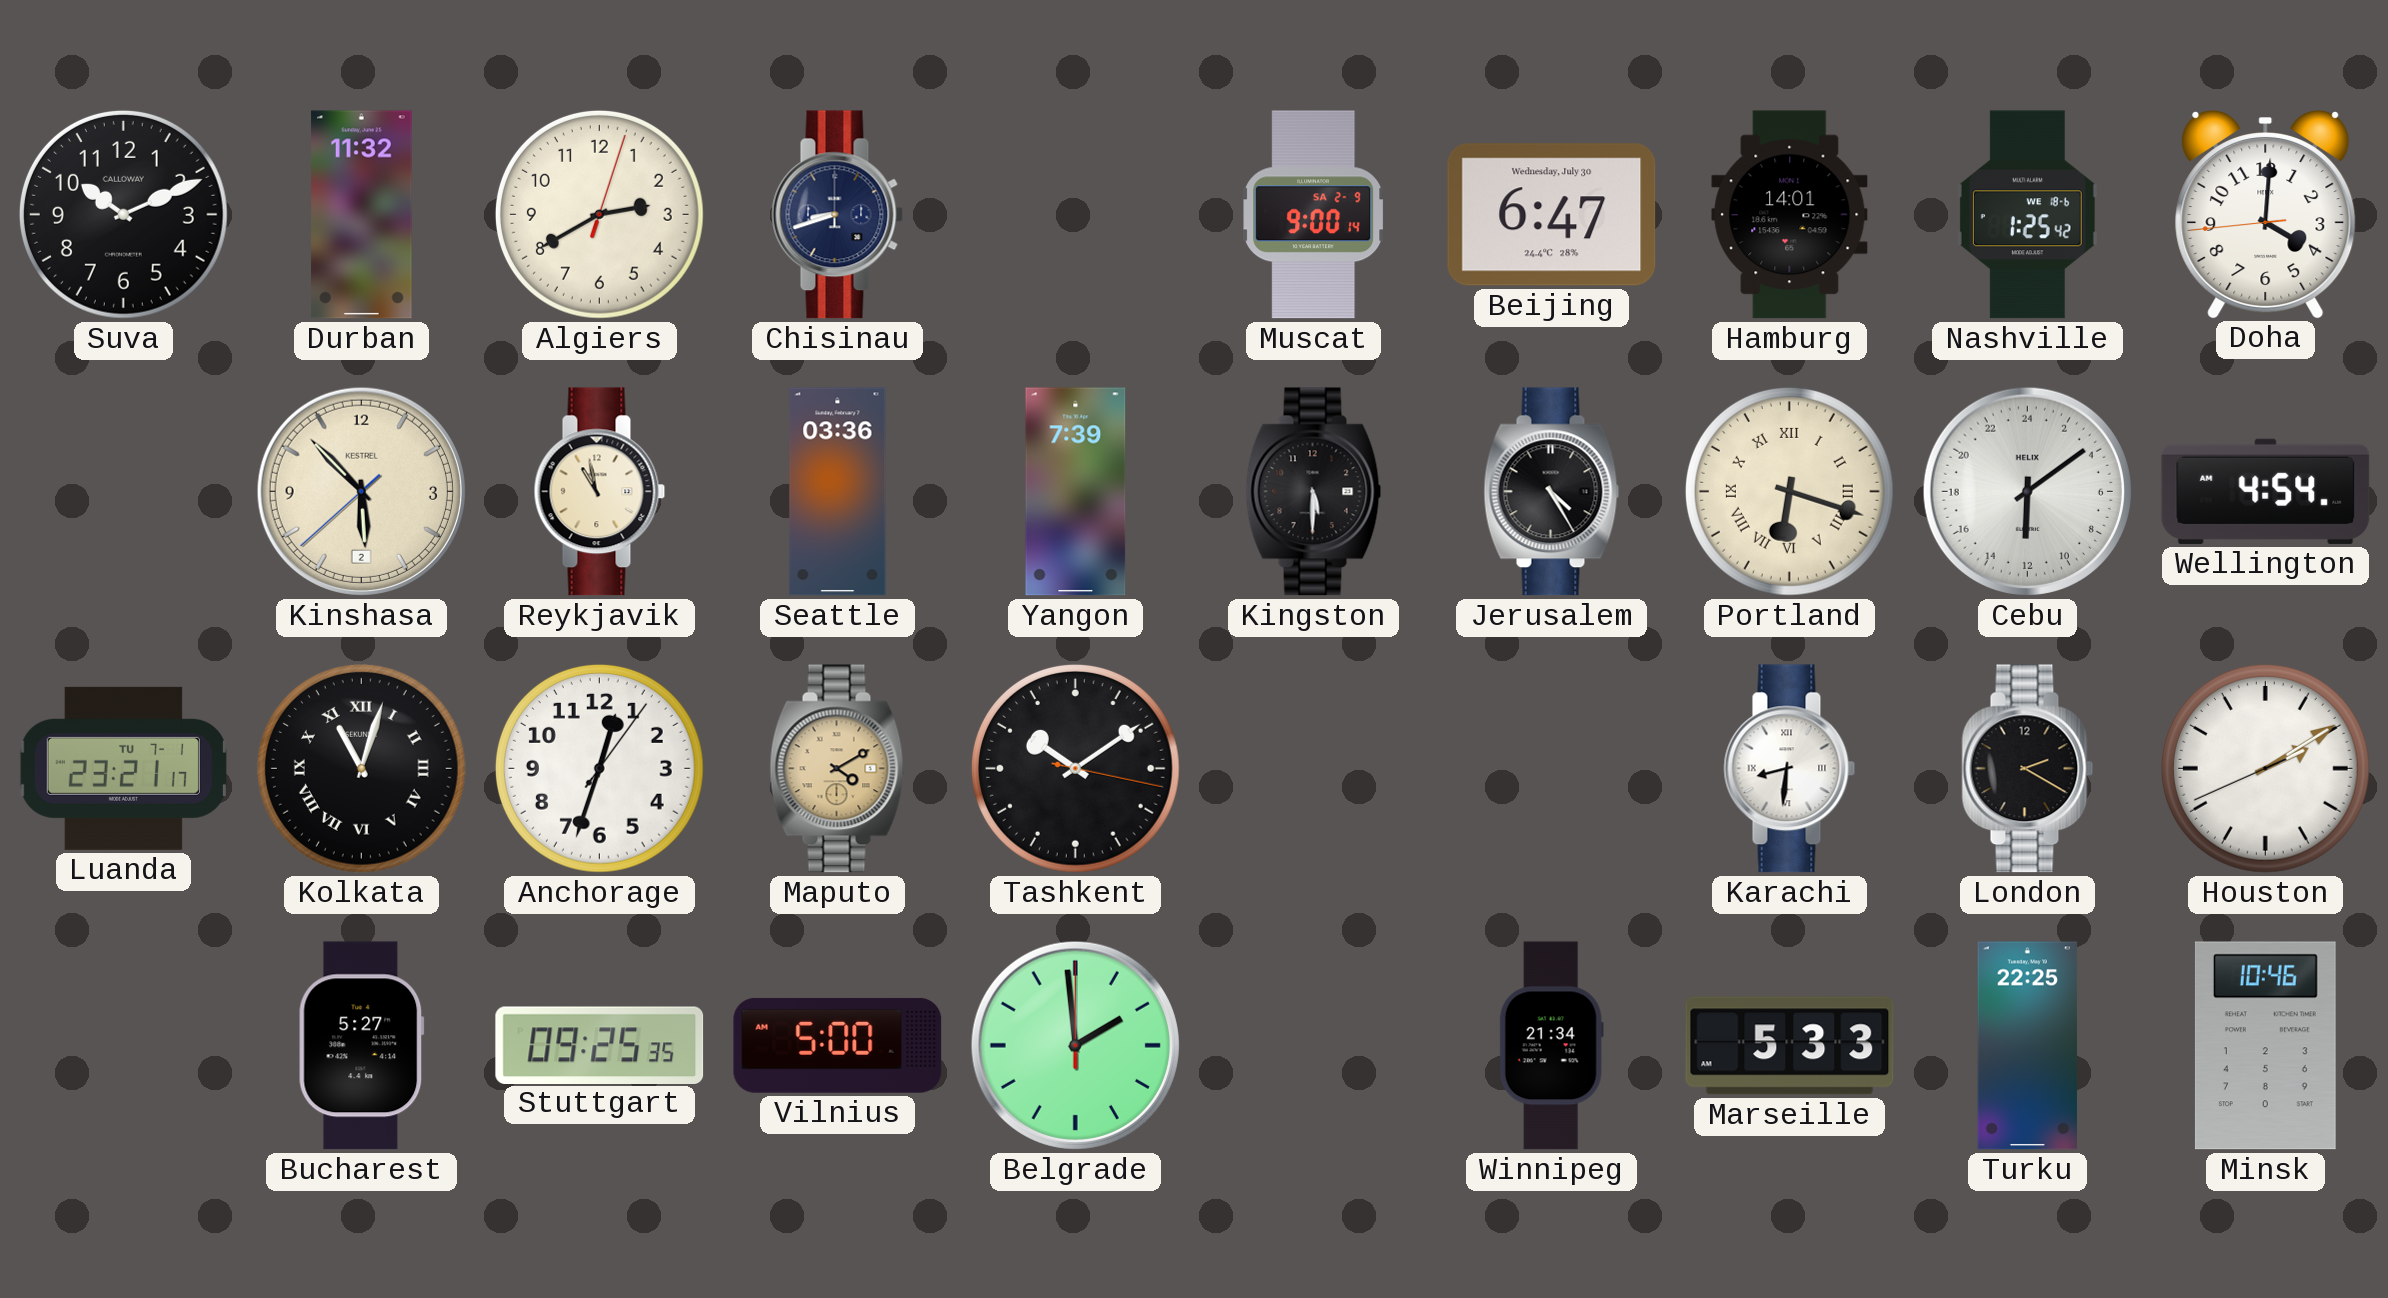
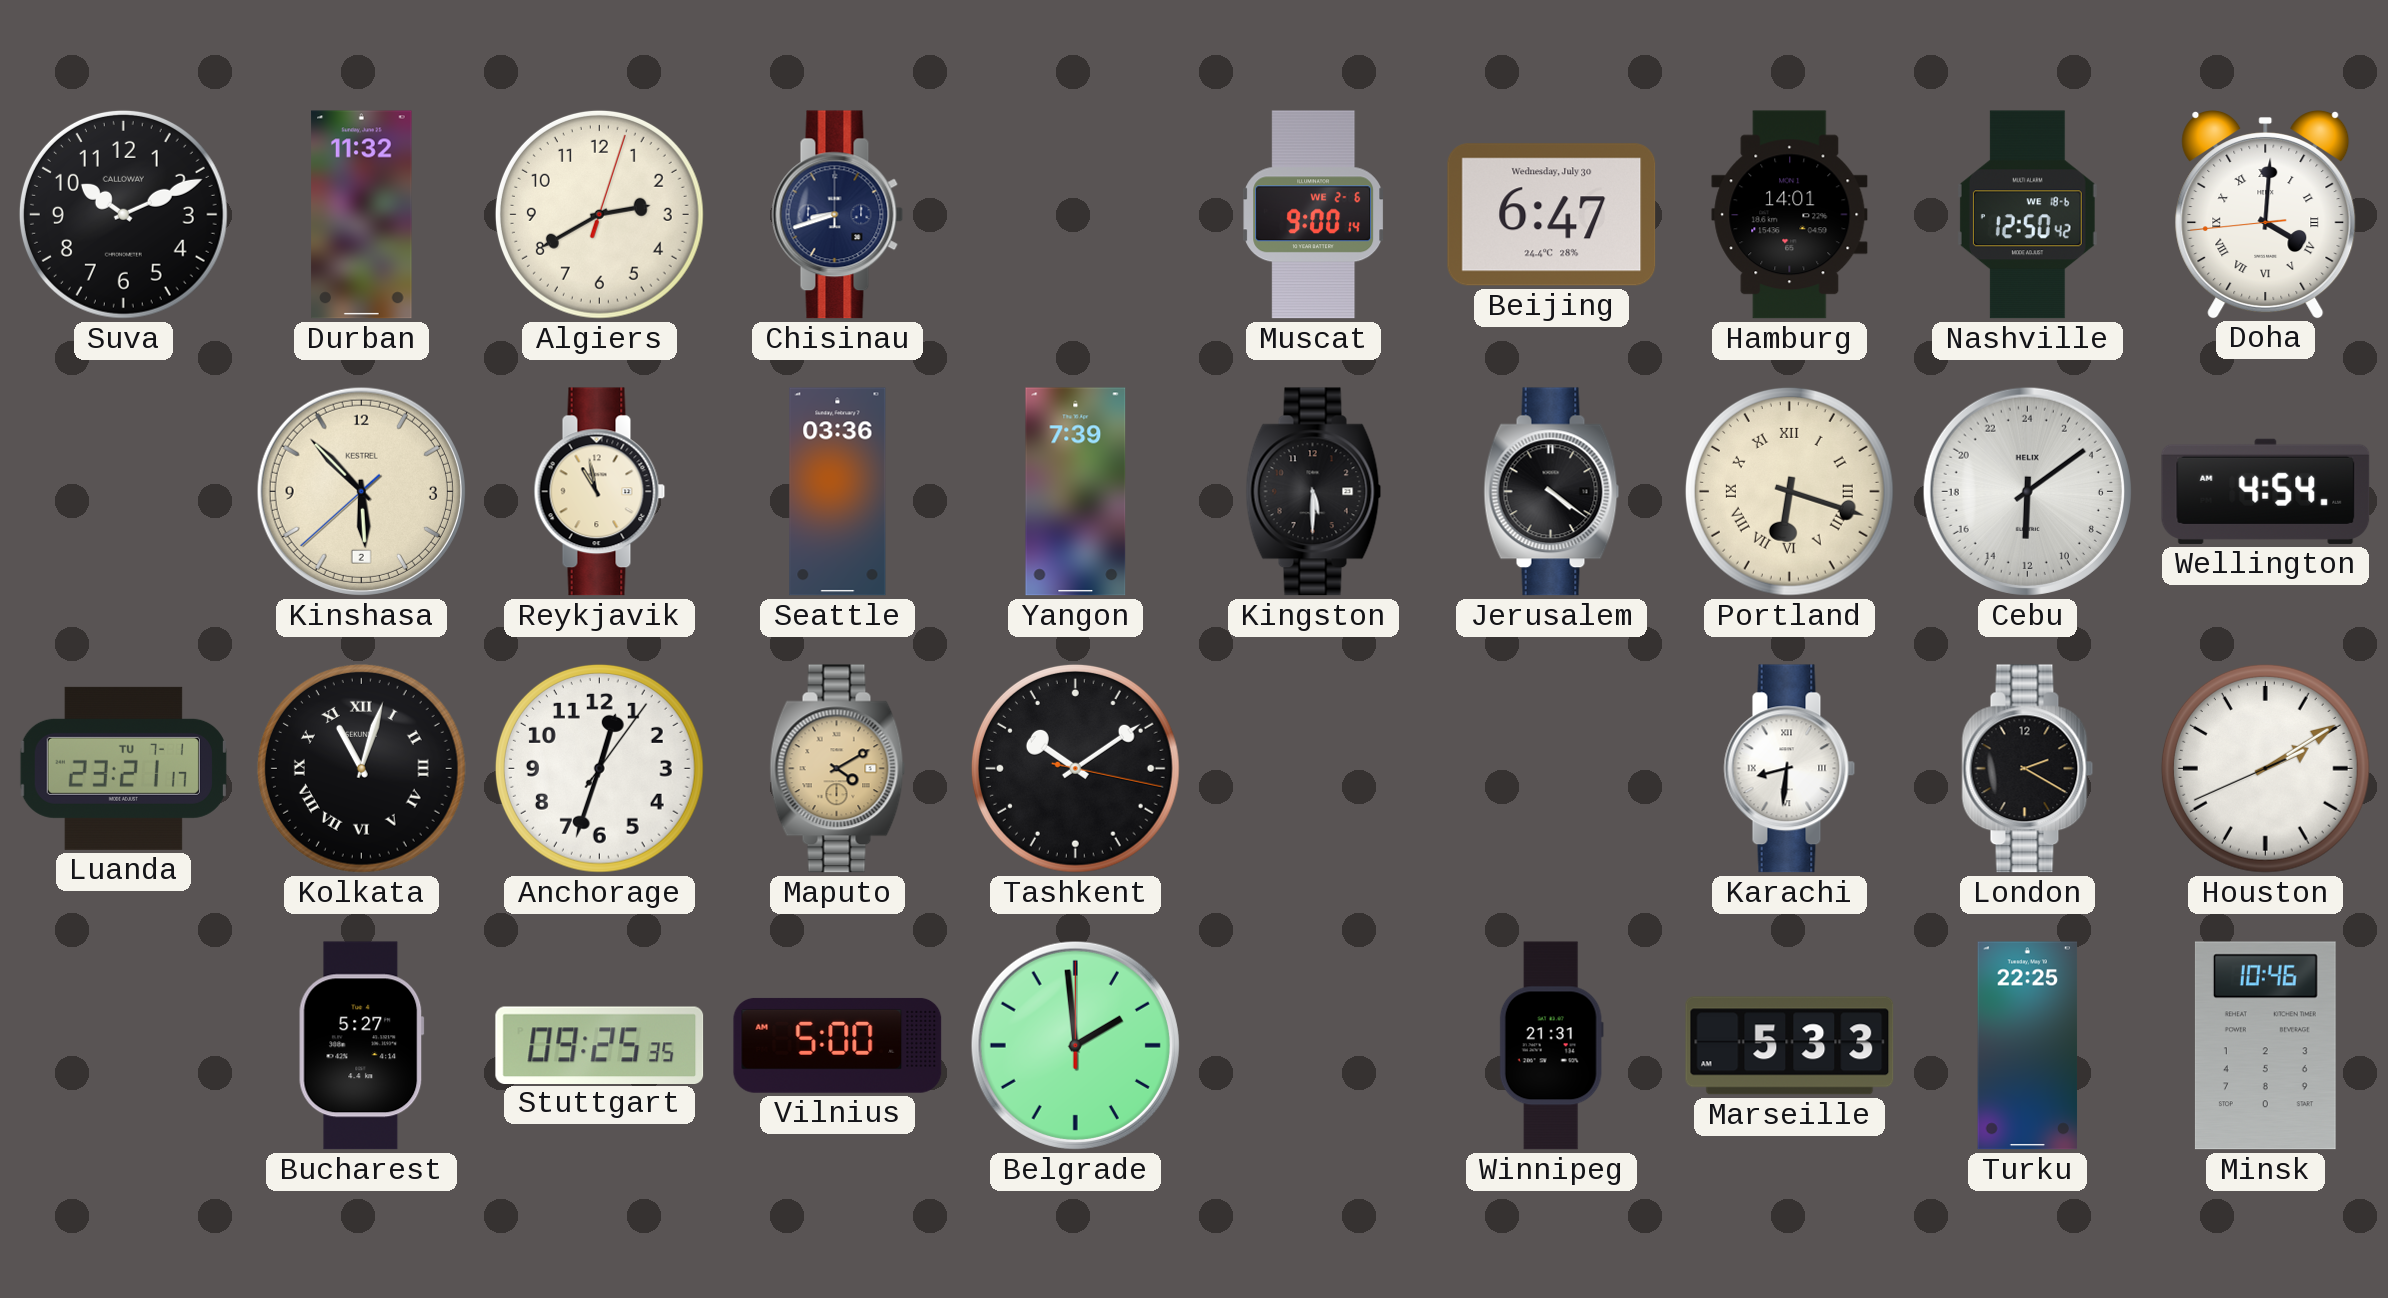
Muscat date: SA 2-9 -> WE 2-6 (1314, 215)
Nashville: 1:25 -> 12:50 (2027, 215)
Doha numerals: Arabic -> Roman (2266, 215)
Jerusalem: 4:25 -> 4:21 (1552, 492)
Winnipeg: 21:34 -> 21:31 (1551, 1046)
